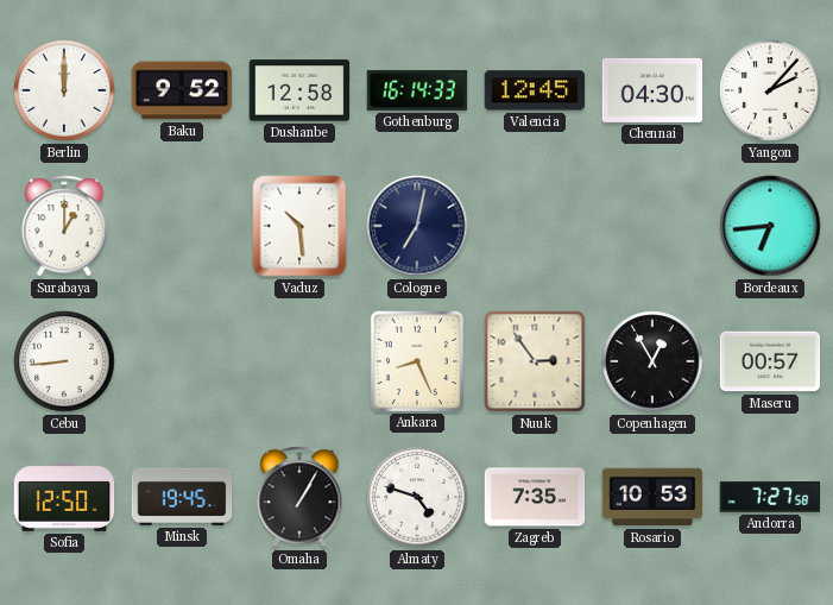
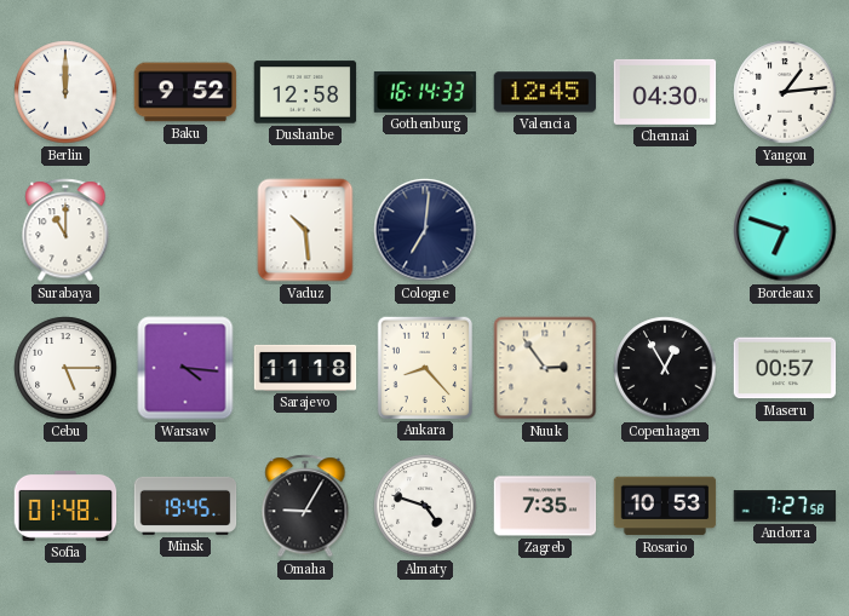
Yangon: 2:07 -> 1:14 (785, 92)
Surabaya: 1:00 -> 11:00 (65, 230)
Cologne: 7:02 -> 7:01 (425, 230)
Bordeaux: 6:44 -> 6:48 (785, 230)
Cebu: 8:44 -> 5:15 (65, 368)
Warsaw: none -> 4:16 (185, 368)
Sarajevo: none -> 11:18 (305, 368)
Ankara: 8:26 -> 8:23 (424, 367)
Sofia: 12:50 -> 01:48 (65, 506)
Omaha: 1:05 -> 9:05 (305, 506)
